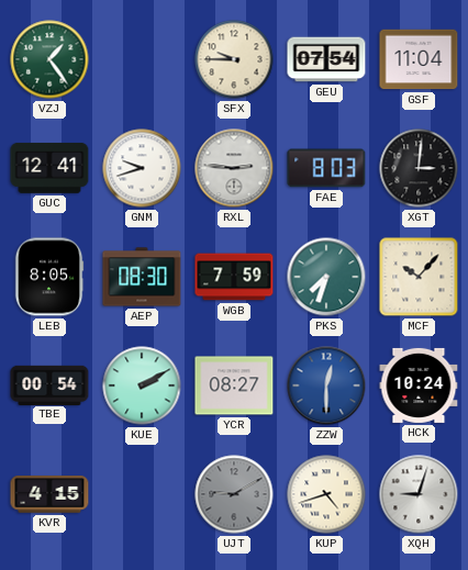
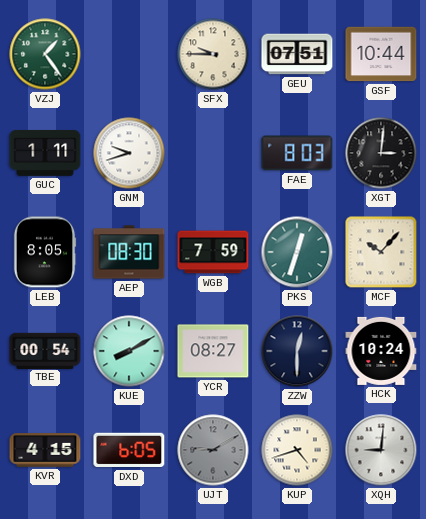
GEU: 07:54 -> 07:51 (297, 54)
GSF: 11:04 -> 10:44 (381, 54)
GUC: 12:41 -> 1:11 (45, 153)
RXL: 2:46 -> none (234, 168)
PKS: 7:33 -> 12:33 (297, 252)
KUE: 2:10 -> 8:10 (129, 351)
ZZW dial: blue -> navy (297, 351)
DXD: none -> 6:05 (129, 450)
XQH: 9:03 -> 9:01 (381, 450)
